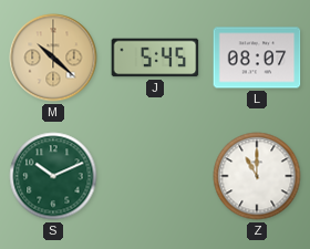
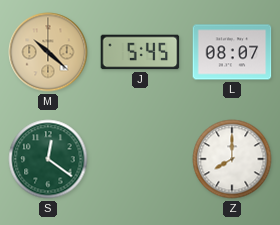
S: 10:11 -> 12:21 (48, 159)
Z: 11:00 -> 8:00 (232, 159)
